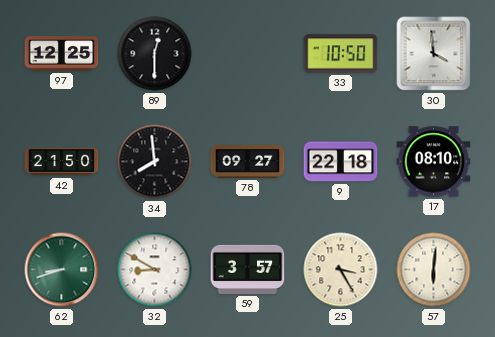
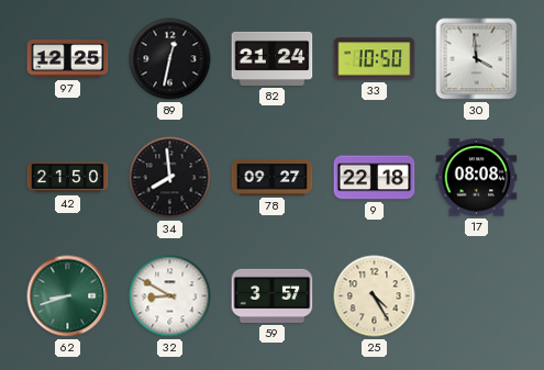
89: 12:30 -> 12:32 (170, 59)
82: none -> 21:24 (273, 58)
17: 08:10 -> 08:08 (477, 178)
25: 3:25 -> 4:25 (375, 296)
57: 6:01 -> none (434, 270)
